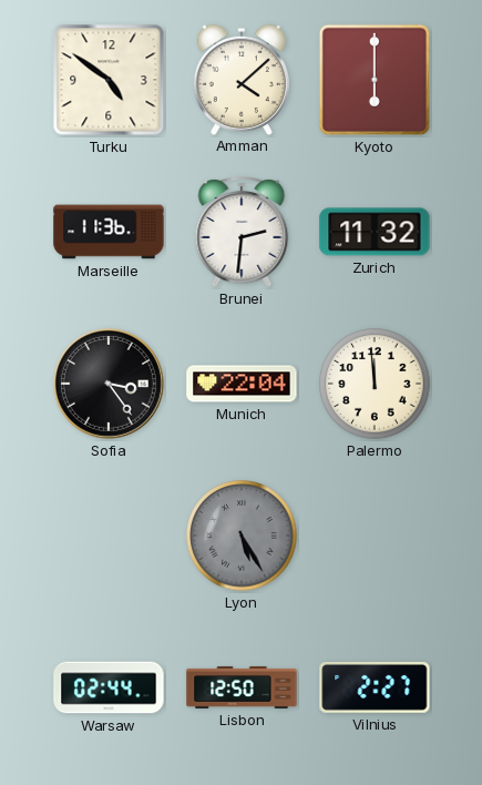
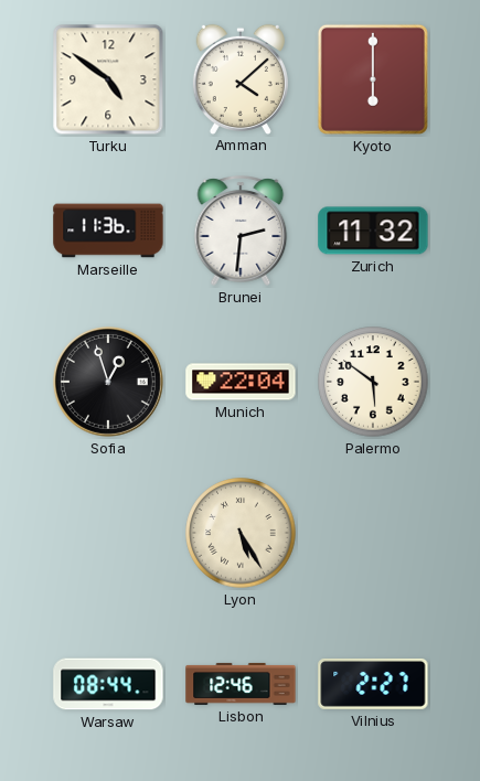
Sofia: 3:24 -> 12:57 (108, 382)
Palermo: 11:59 -> 5:51 (373, 382)
Lyon dial: grey -> cream (241, 533)
Warsaw: 02:44 -> 08:44 (108, 684)
Lisbon: 12:50 -> 12:46 (241, 684)
